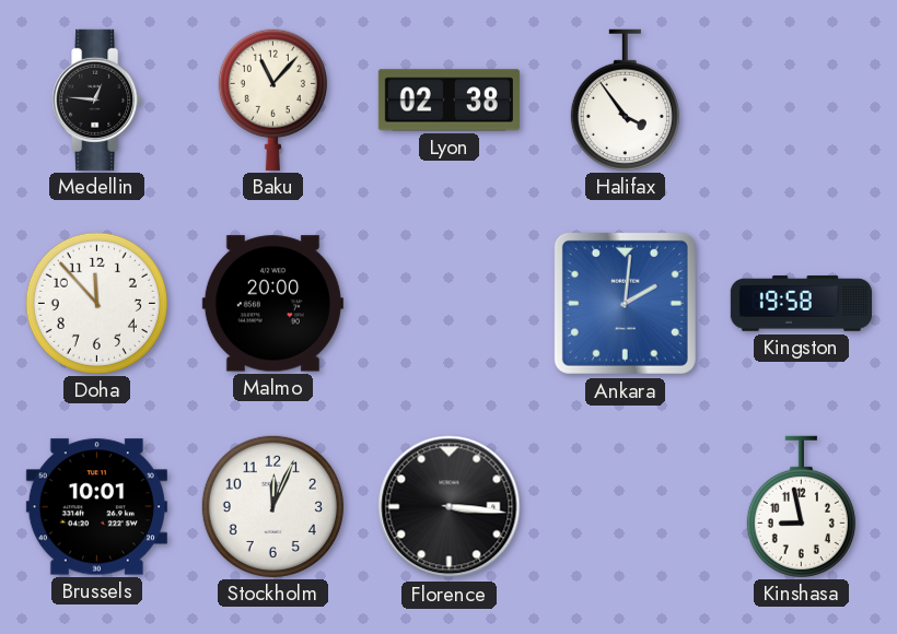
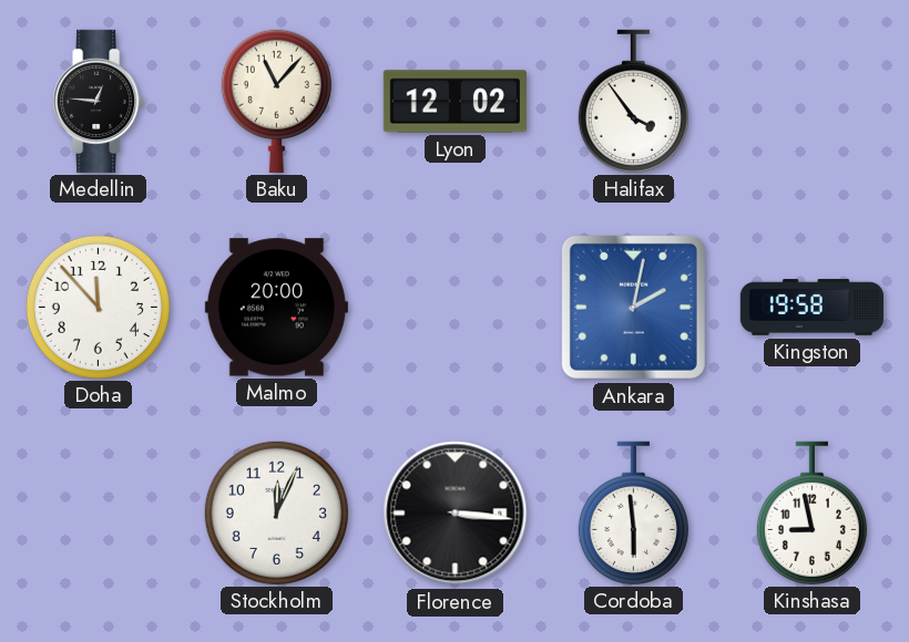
Lyon: 02:38 -> 12:02 (455, 102)
Ankara: 2:01 -> 2:02 (633, 307)
Brussels: 10:01 -> none (96, 507)
Cordoba: none -> 5:59 (633, 512)
